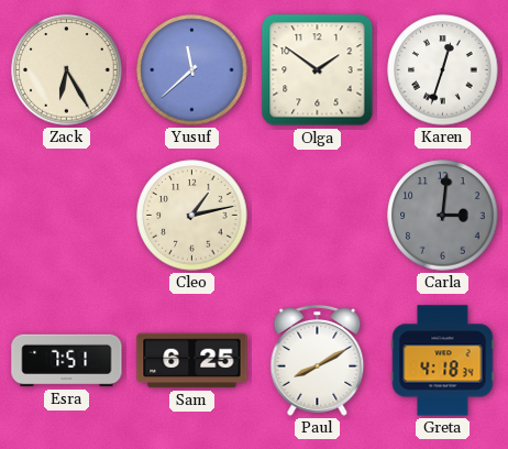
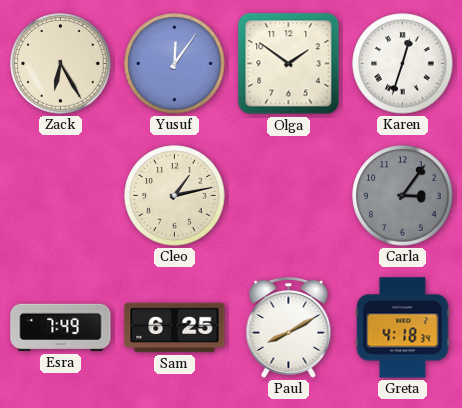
Yusuf: 11:38 -> 12:06 (175, 64)
Carla: 3:01 -> 3:06 (403, 196)
Esra: 7:51 -> 7:49 (61, 328)
